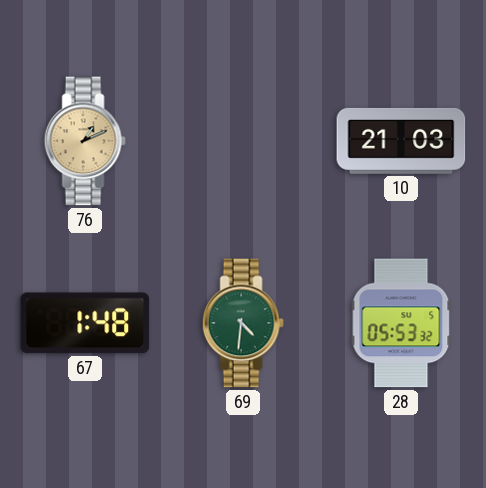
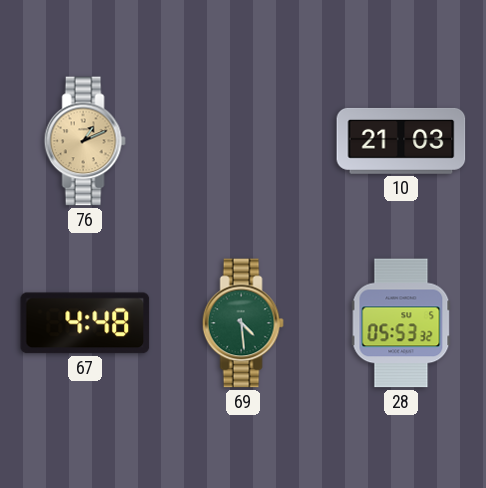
67: 1:48 -> 4:48 (85, 323)
69: 4:31 -> 4:29 (243, 323)
